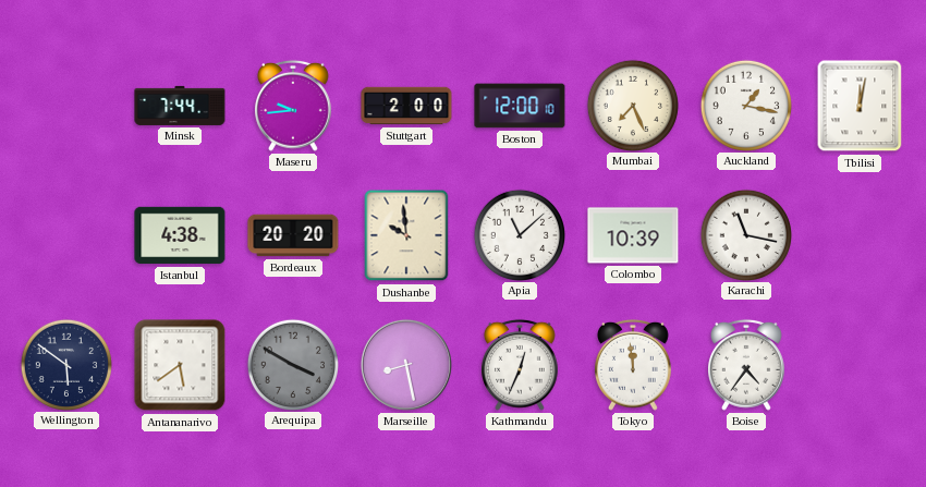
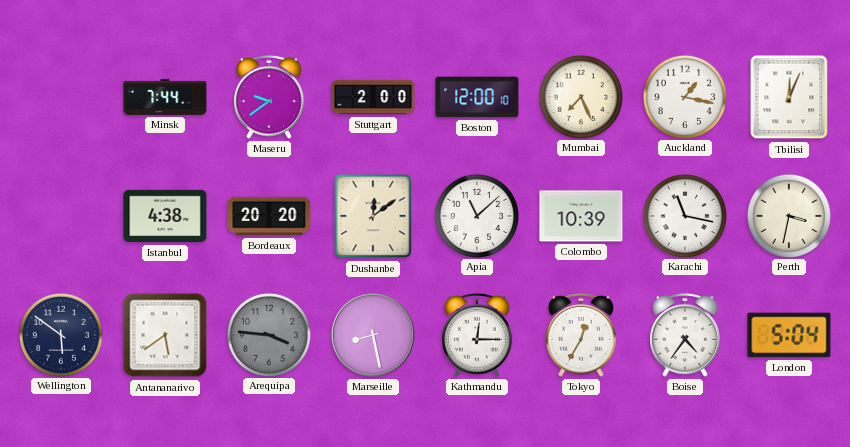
Maseru: 9:44 -> 9:39 (270, 97)
Tbilisi: 12:02 -> 12:04 (789, 97)
Dushanbe: 9:59 -> 12:09 (373, 216)
Perth: none -> 3:32 (788, 215)
Arequipa: 3:50 -> 3:46 (268, 334)
Kathmandu: 12:34 -> 12:15 (478, 335)
Tokyo: 11:59 -> 12:35 (582, 335)
London: none -> 5:04 (789, 335)
